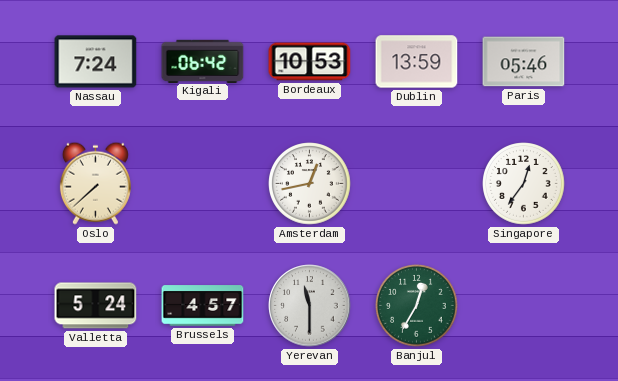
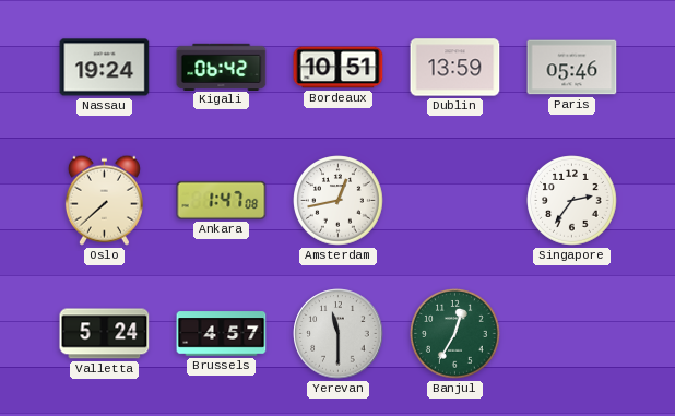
Nassau: 7:24 -> 19:24 (105, 68)
Bordeaux: 10:53 -> 10:51 (339, 68)
Ankara: none -> 1:47 (222, 200)
Singapore: 12:36 -> 2:36 (572, 201)
